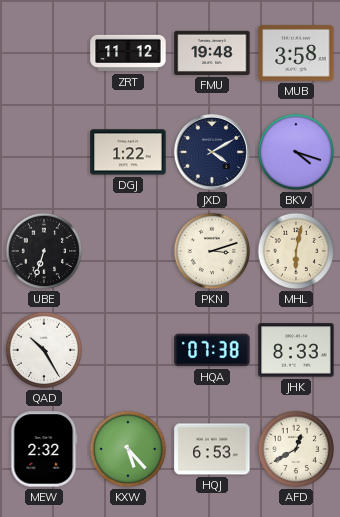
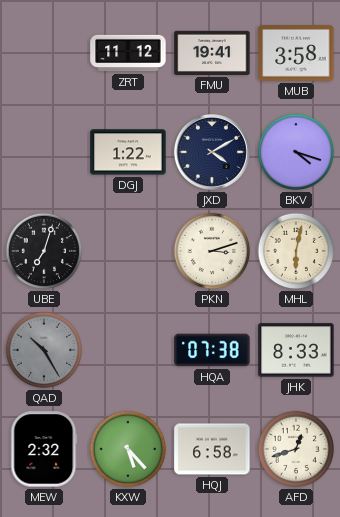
FMU: 19:48 -> 19:41 (212, 53)
UBE: 6:33 -> 7:03 (44, 251)
QAD dial: white -> grey (44, 350)
HQJ: 6:53 -> 6:58 (212, 449)
AFD: 12:40 -> 12:42 (296, 449)
